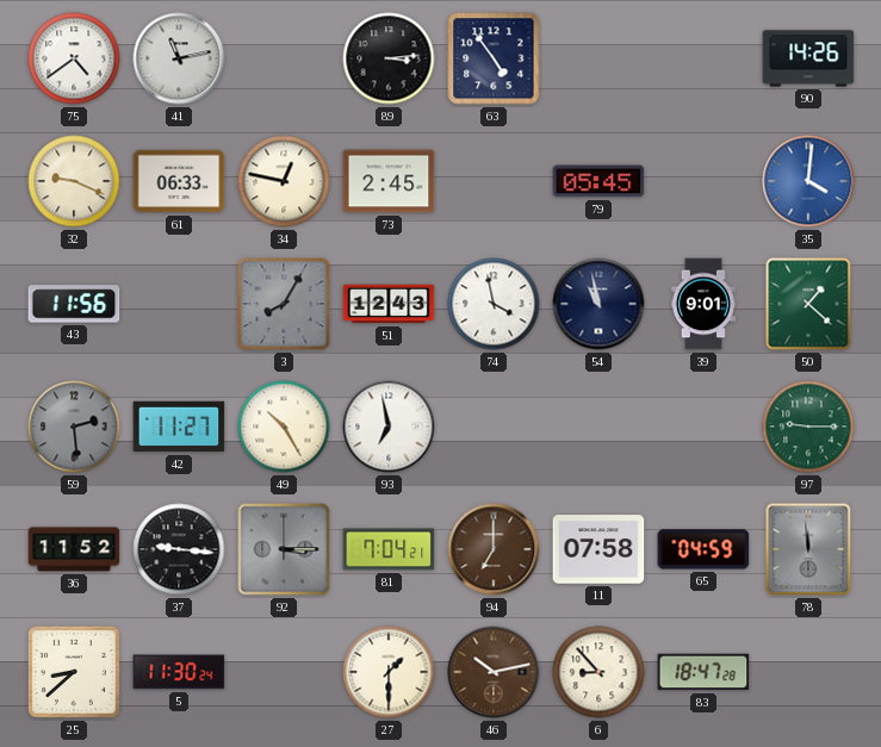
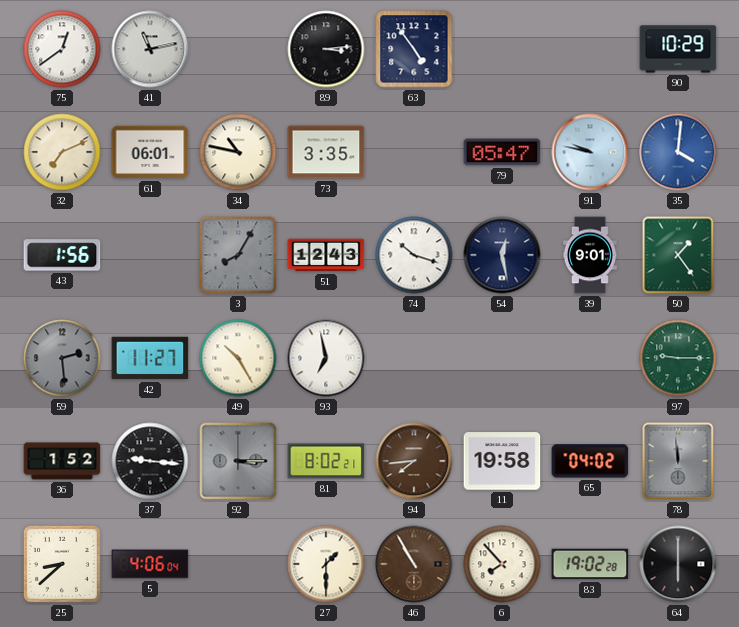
75: 4:39 -> 12:39 (62, 49)
90: 14:26 -> 10:29 (678, 49)
32: 9:19 -> 7:11 (62, 152)
61: 06:33 -> 06:01 (150, 152)
34: 12:47 -> 10:47 (238, 152)
73: 2:45 -> 3:35 (326, 152)
79: 05:45 -> 05:47 (502, 152)
91: none -> 9:47 (590, 152)
43: 11:56 -> 1:56 (62, 255)
74: 3:58 -> 10:18 (414, 255)
54: 10:58 -> 12:28 (502, 255)
50: 1:22 -> 1:24 (678, 255)
36: 11:52 -> 1:52 (62, 461)
81: 7:04 -> 8:02 (326, 461)
94: 7:00 -> 7:44 (414, 461)
11: 07:58 -> 19:58 (502, 461)
65: 04:59 -> 04:02 (590, 461)
5: 11:30 -> 4:06 (150, 564)
46: 10:13 -> 10:55 (414, 564)
6: 8:53 -> 7:53 (502, 564)
83: 18:47 -> 19:02 (590, 564)
64: none -> 6:00 (678, 564)
